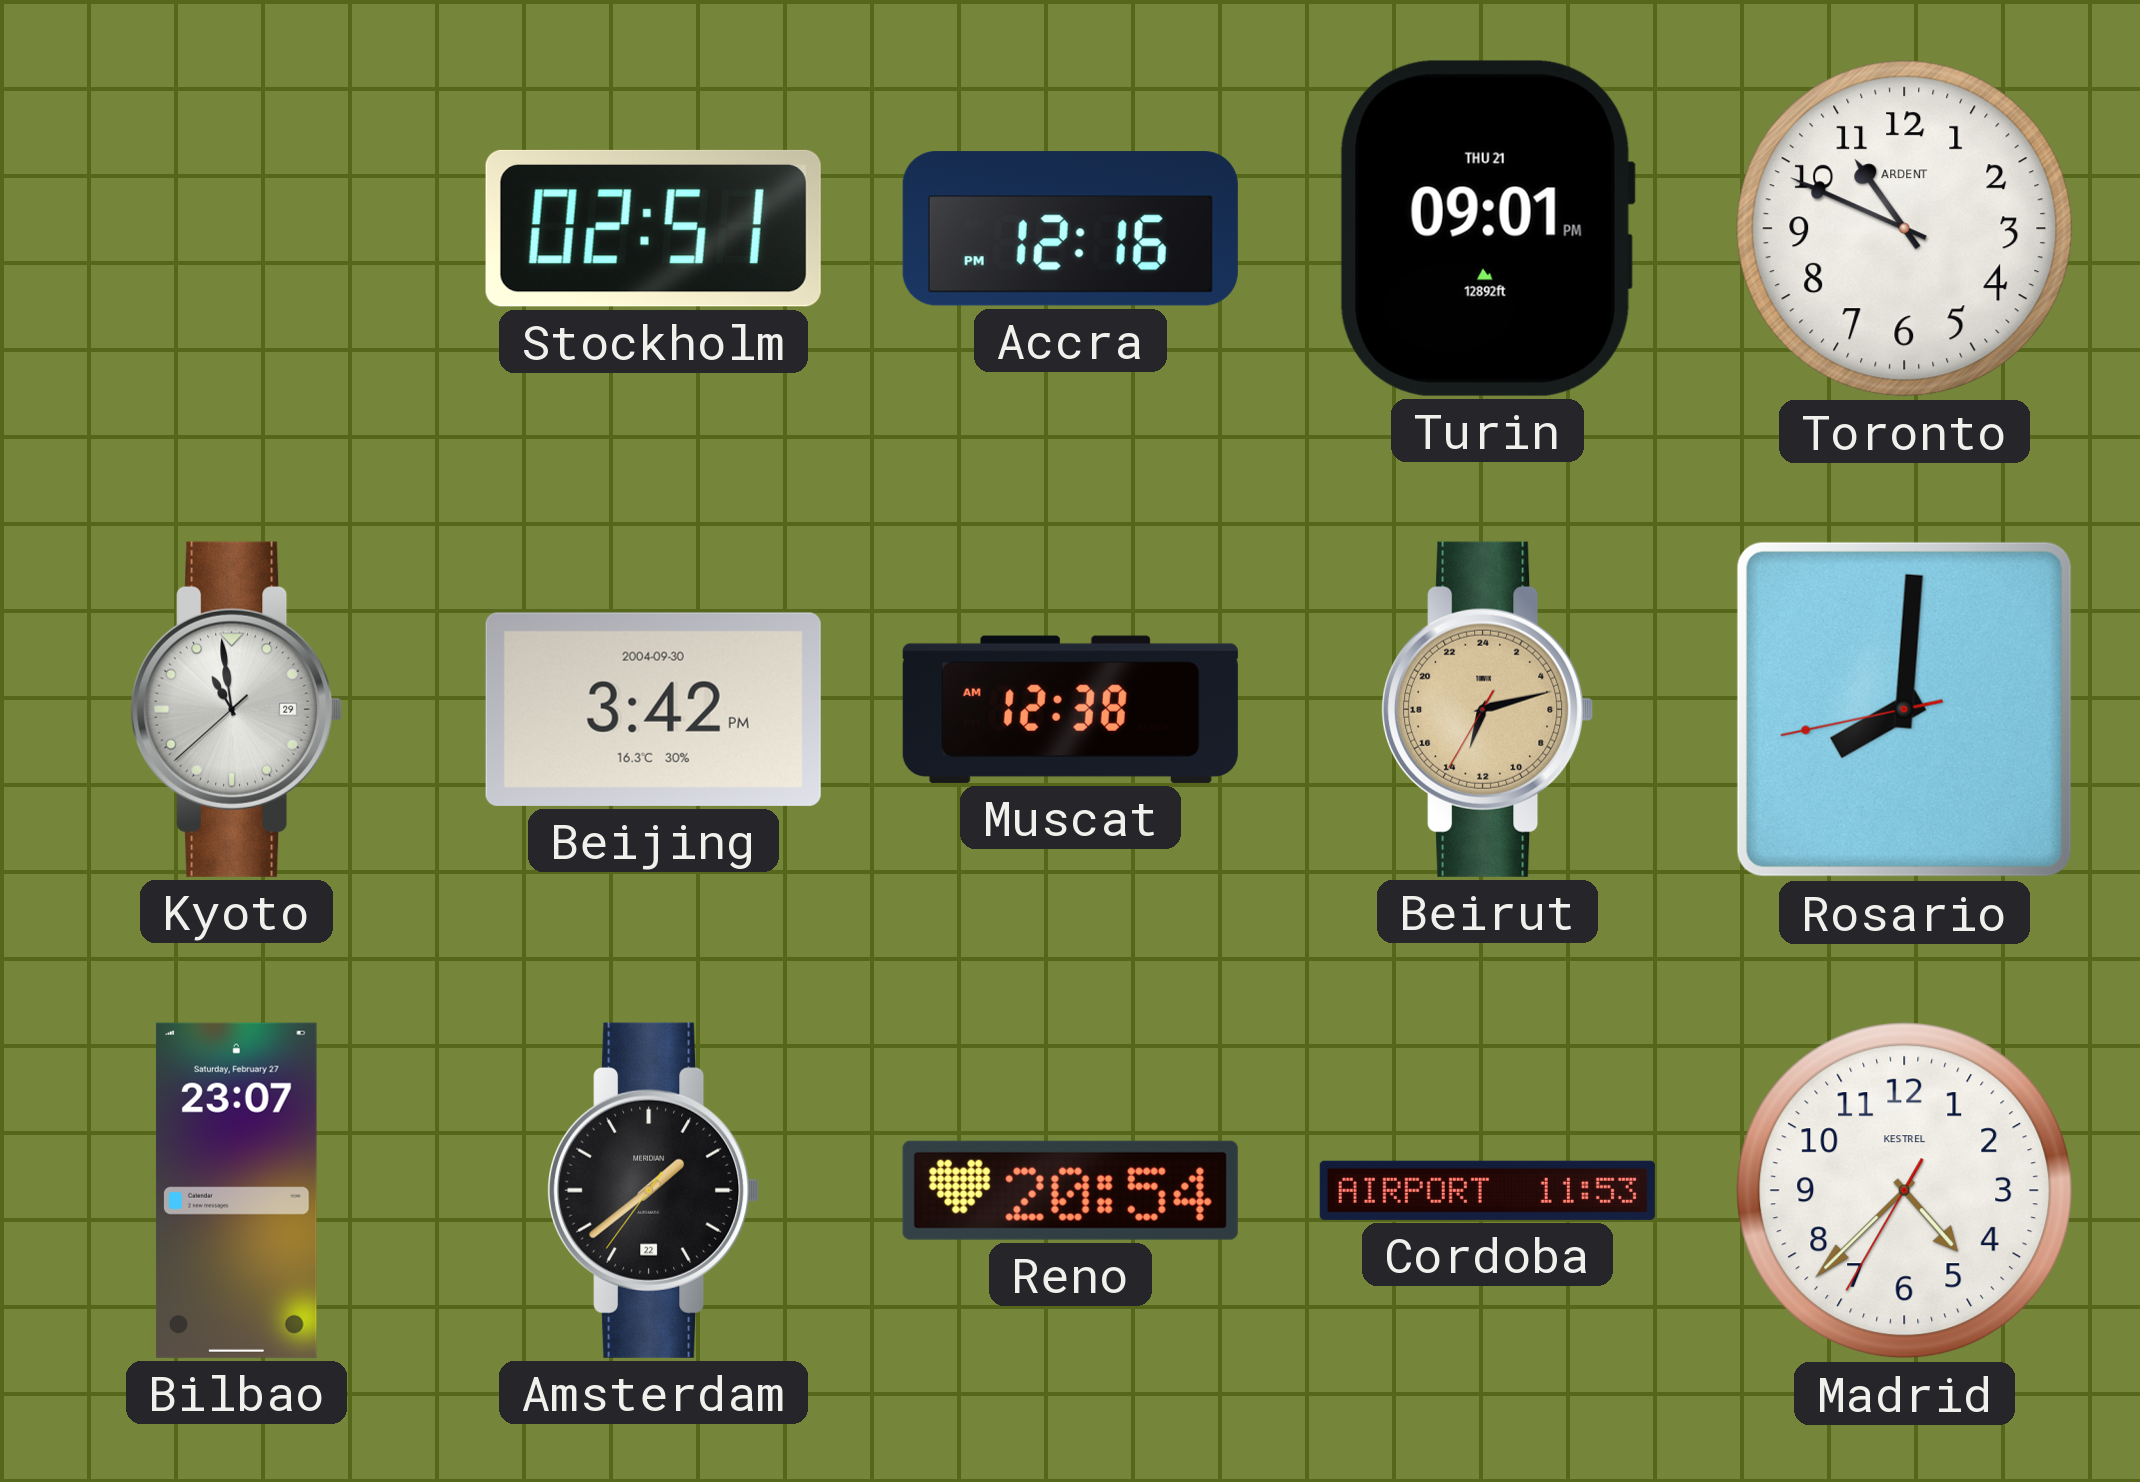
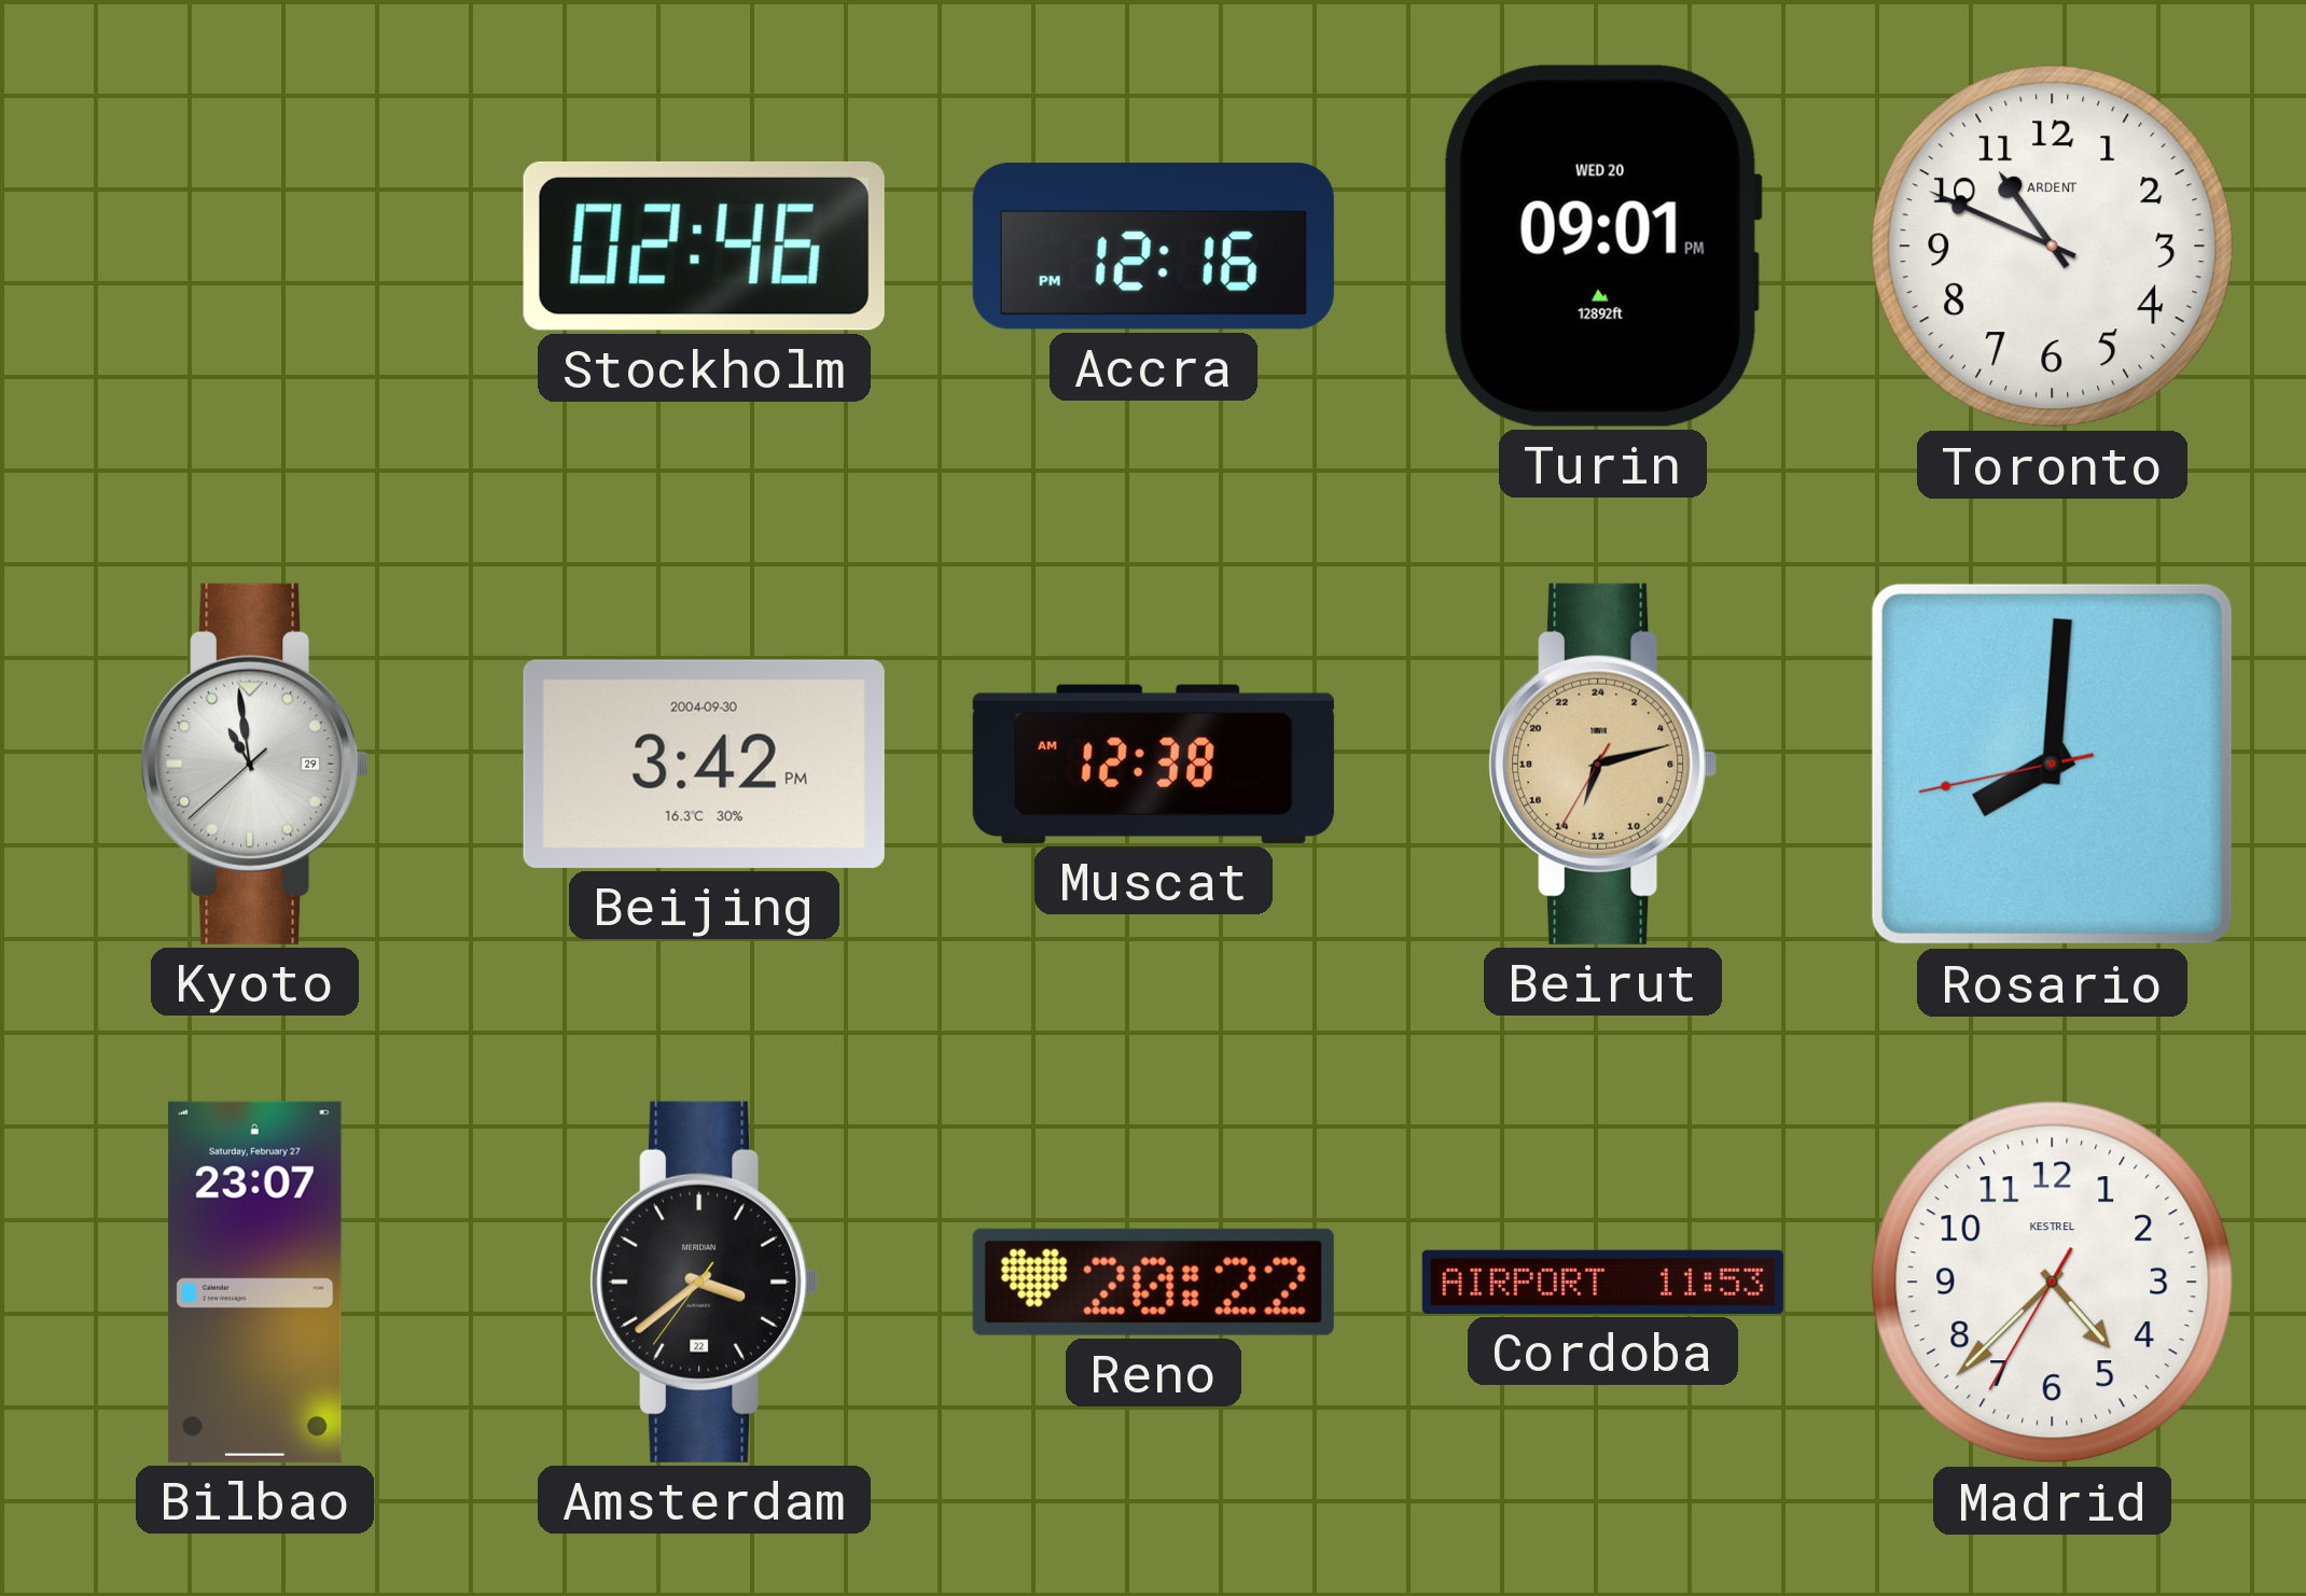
Stockholm: 02:51 -> 02:46 (704, 246)
Turin date: THU 21 -> WED 20 (1602, 246)
Amsterdam: 1:38 -> 3:38 (705, 1282)
Reno: 20:54 -> 20:22 (1153, 1282)
